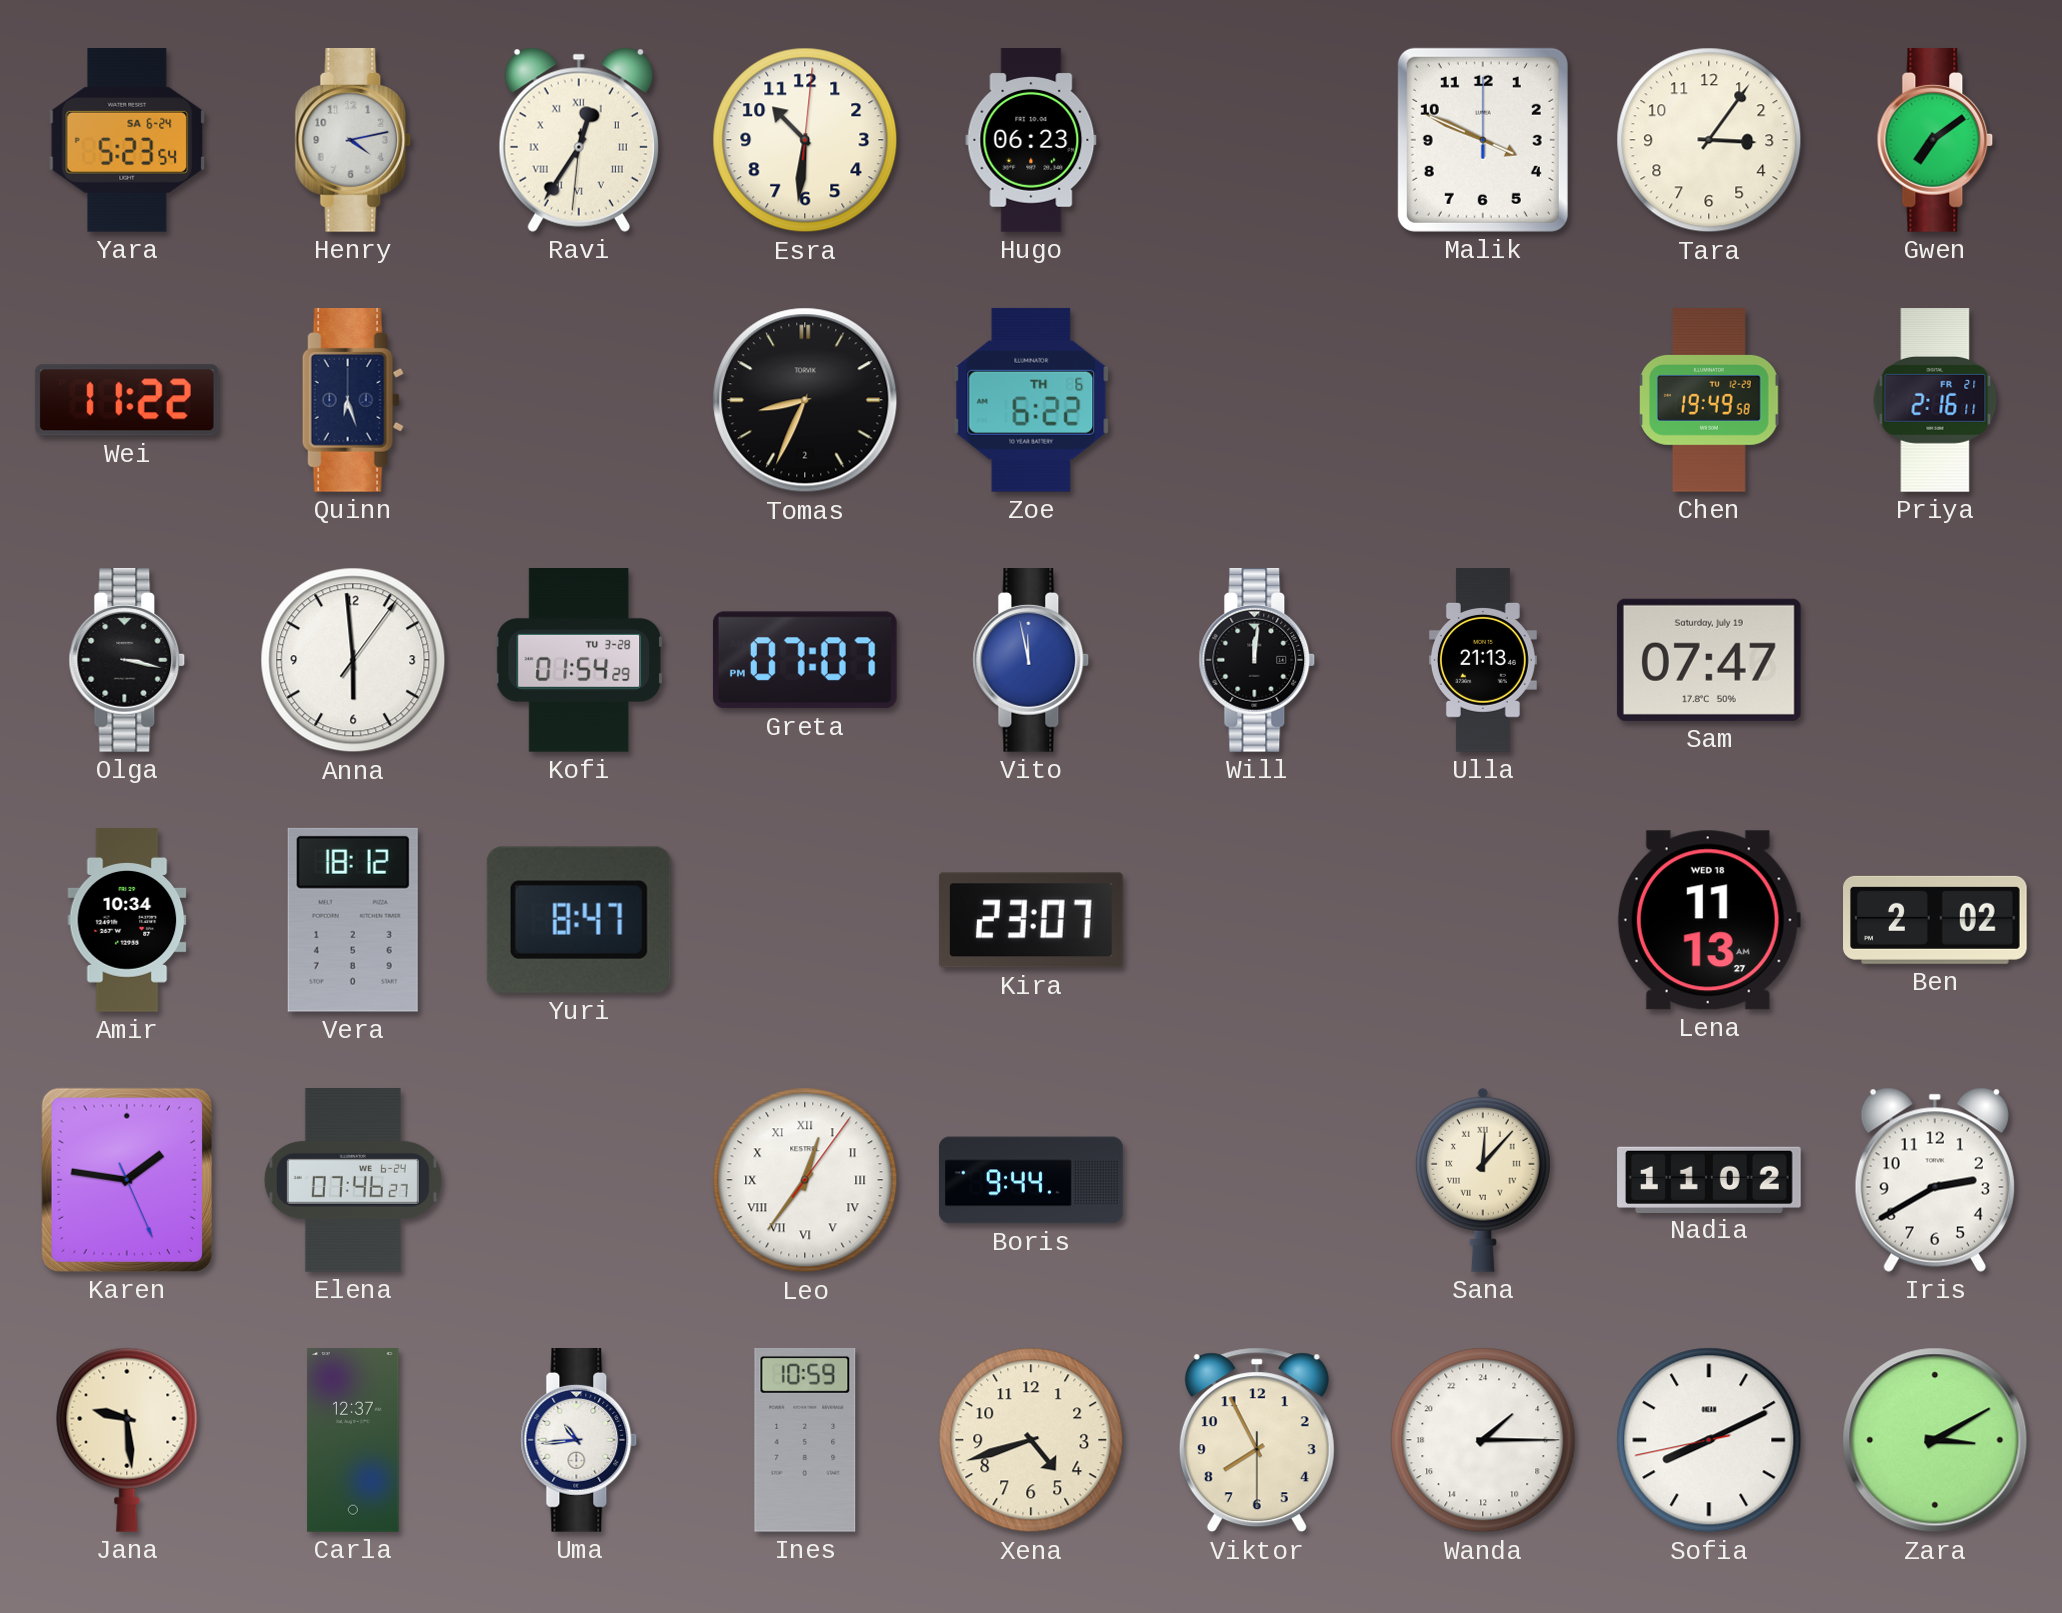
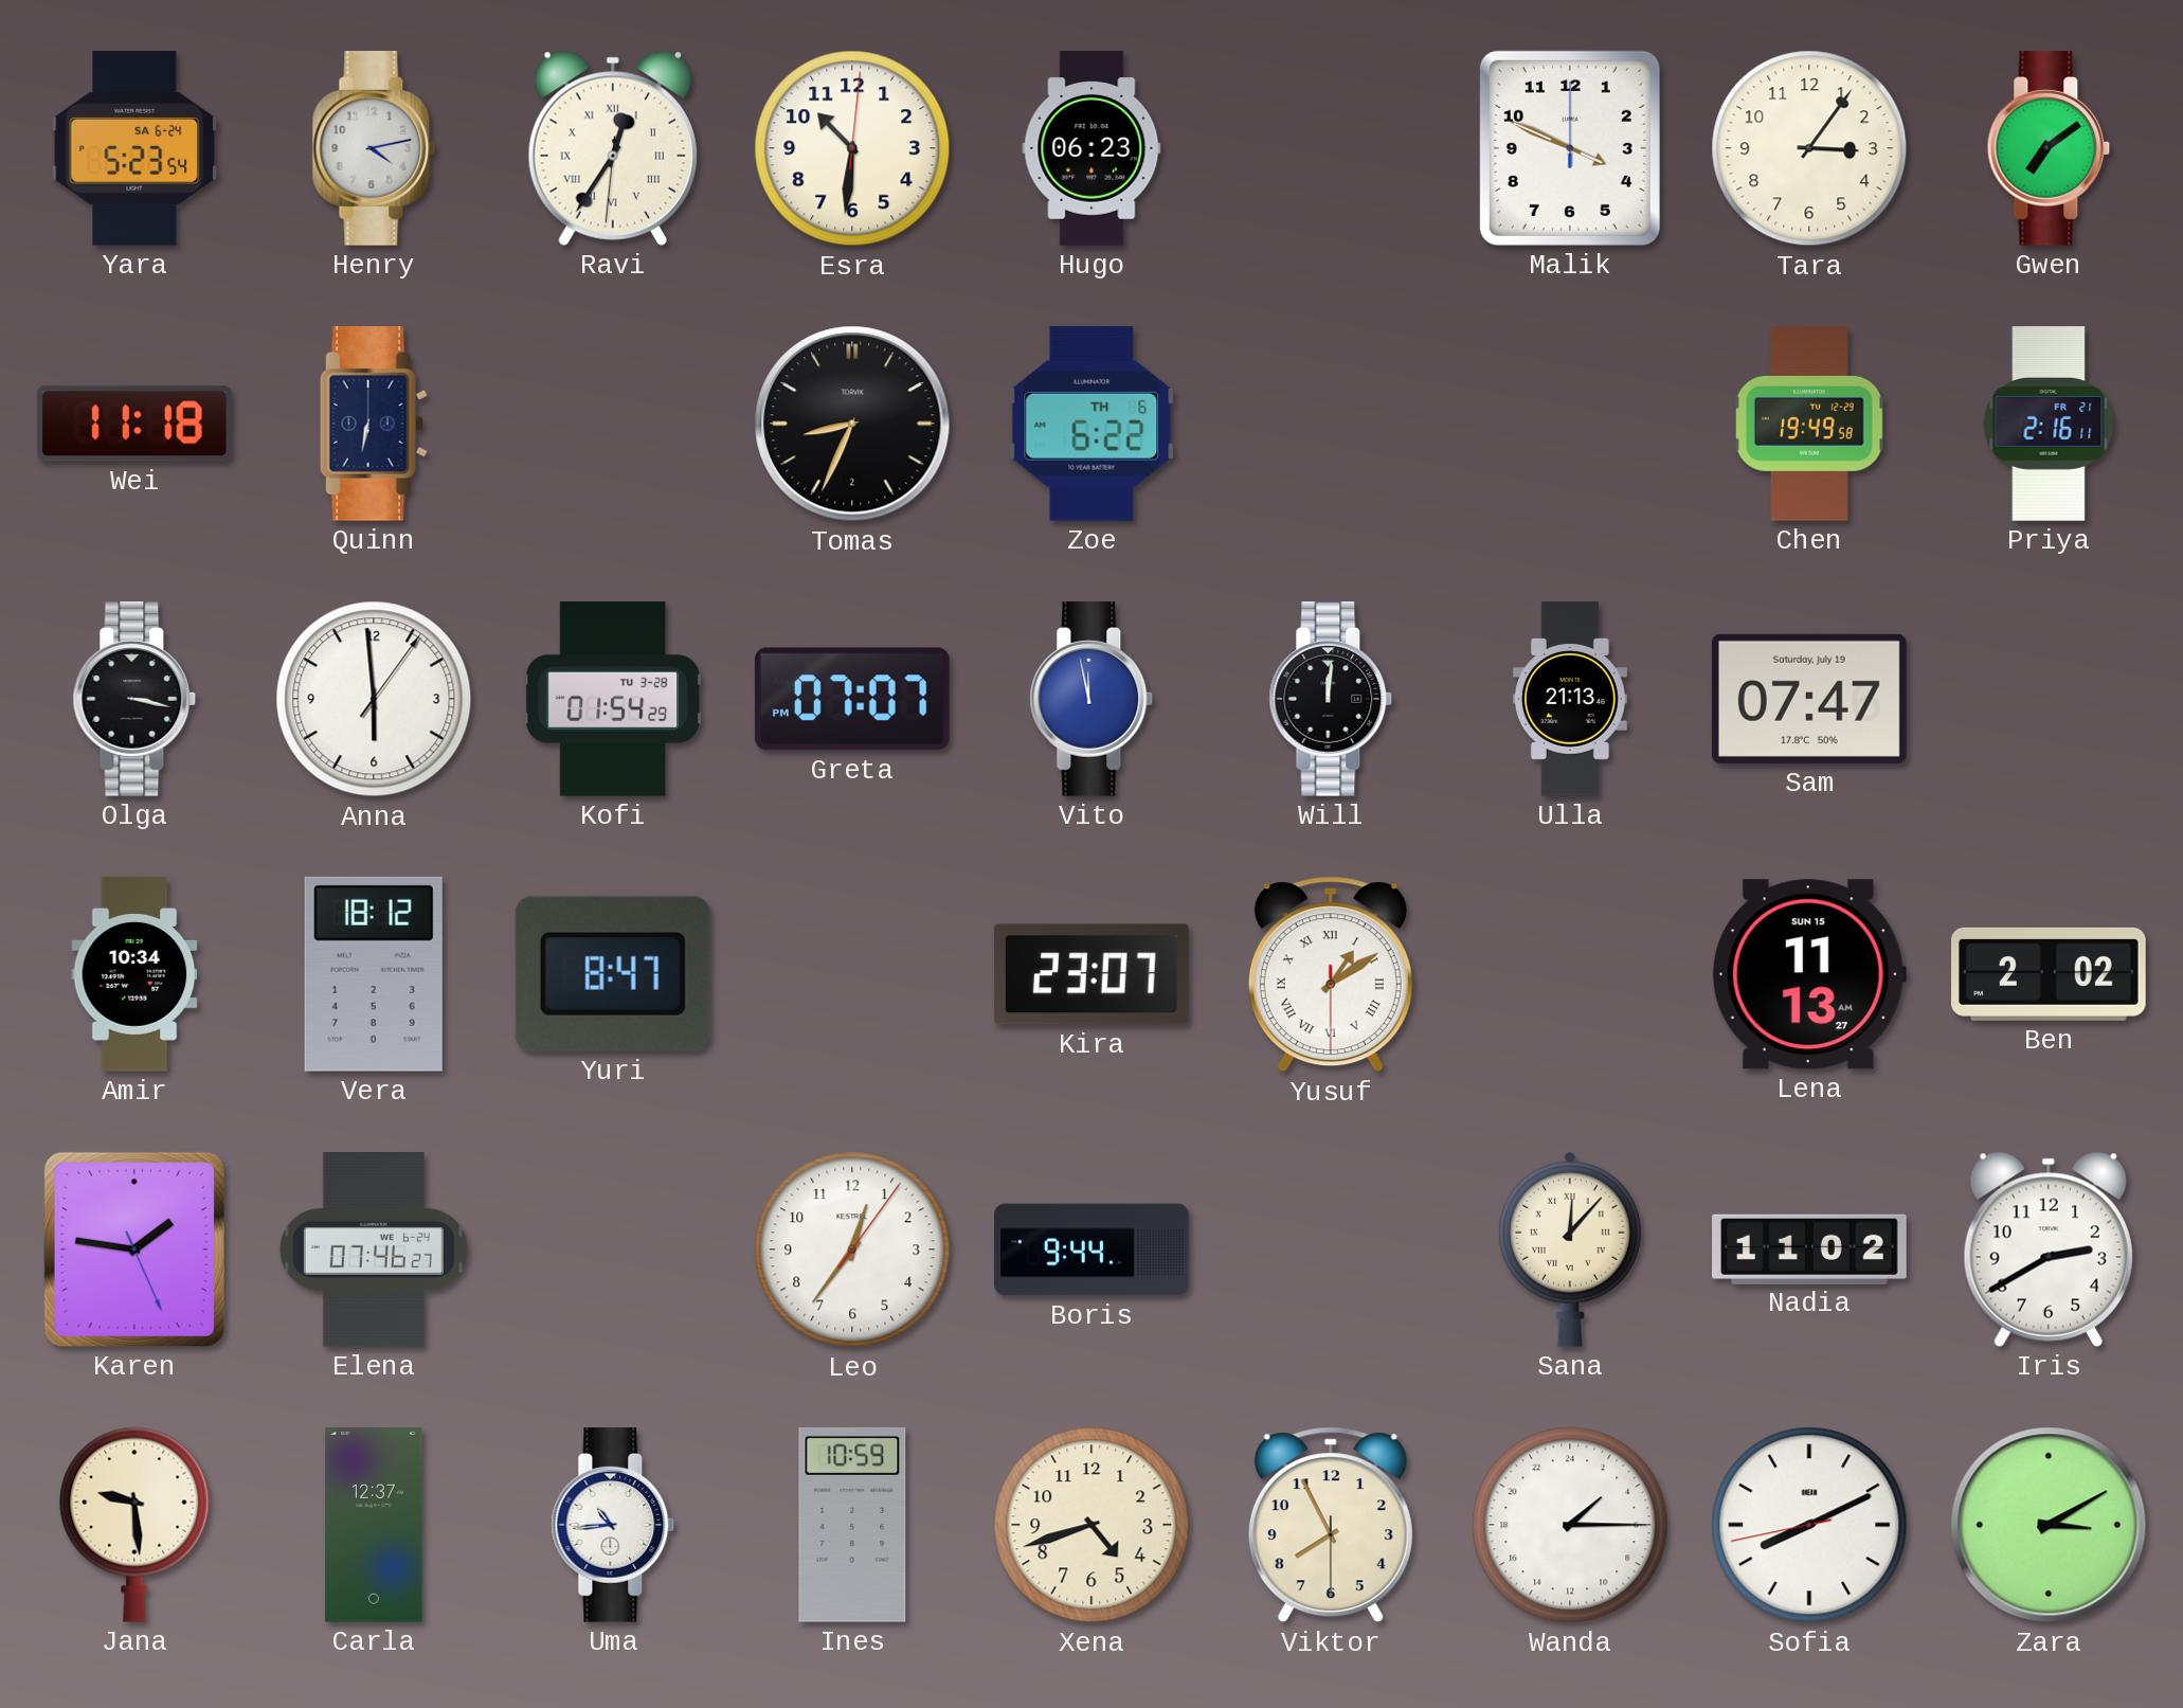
Wei: 11:22 -> 11:18 (134, 424)
Quinn: 6:27 -> 6:32 (374, 425)
Yusuf: none -> 1:09 (1331, 974)
Lena date: WED 18 -> SUN 15 (1809, 974)
Leo numerals: Roman -> Arabic (852, 1249)
